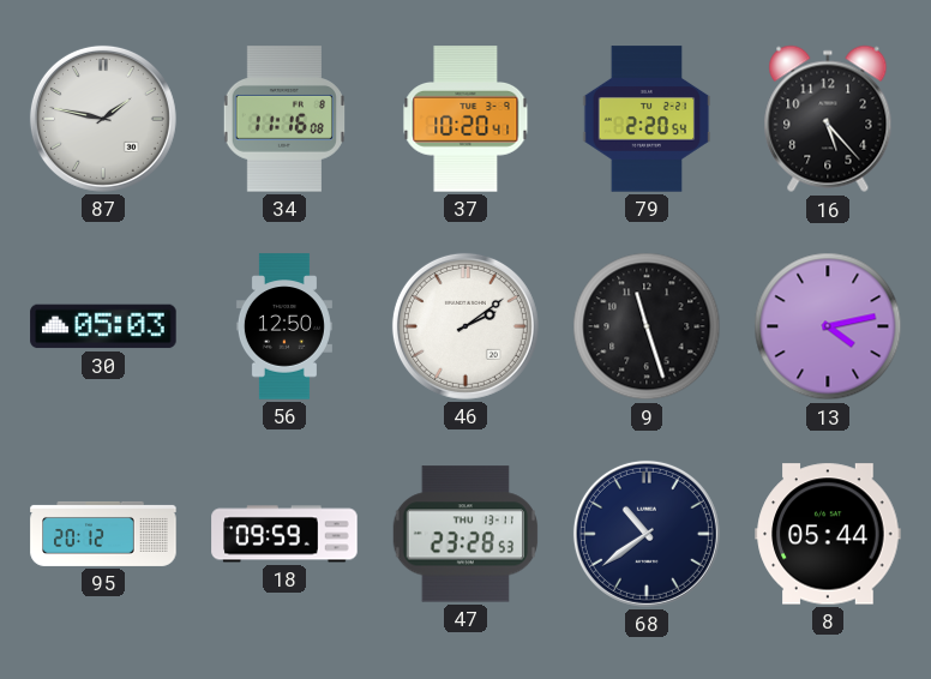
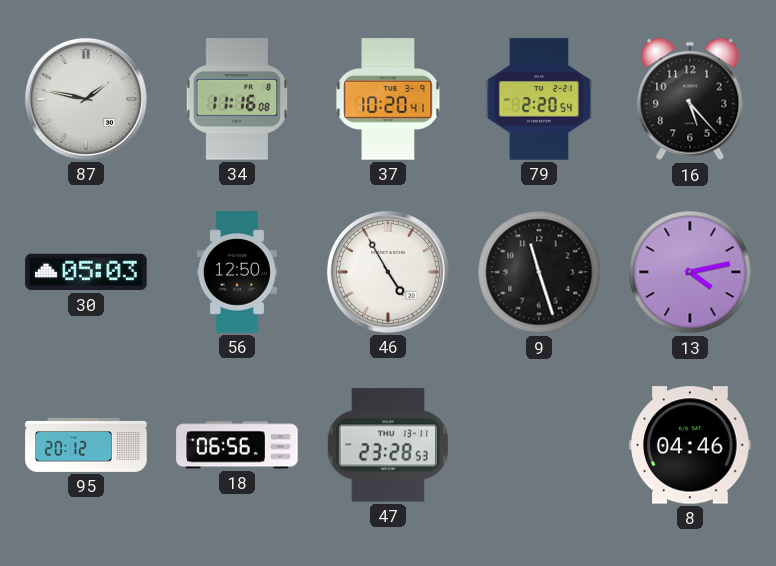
46: 2:09 -> 4:55 (388, 272)
18: 09:59 -> 06:56 (237, 445)
68: 10:39 -> none (647, 534)
8: 05:44 -> 04:46 (690, 445)
